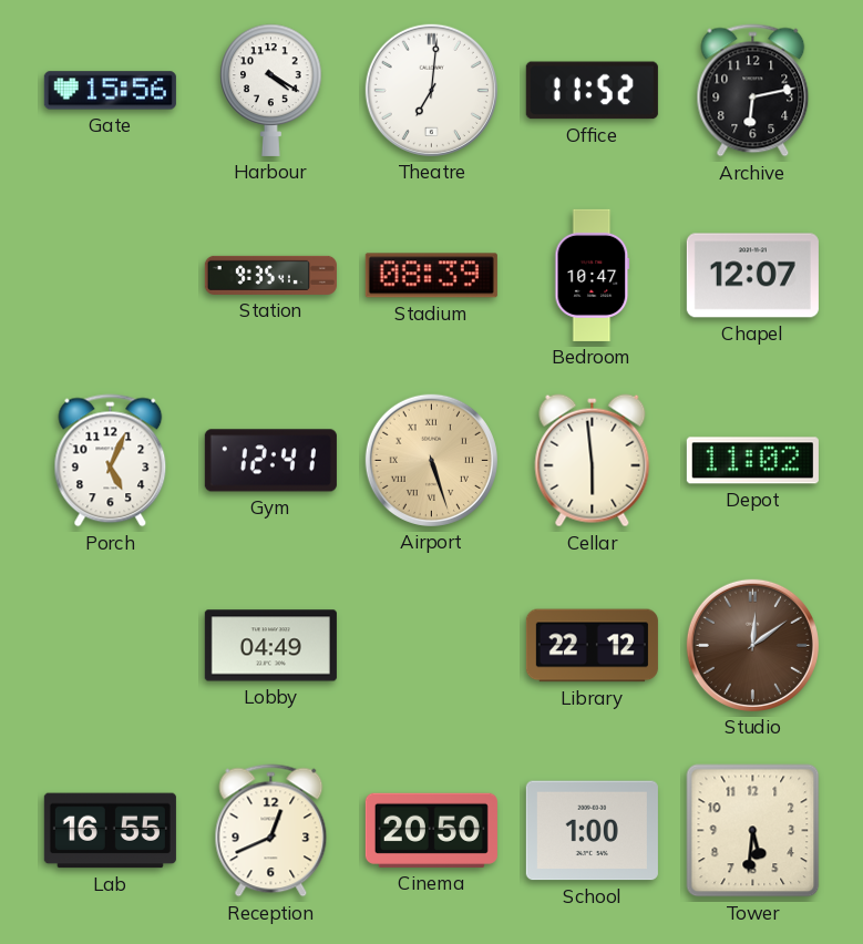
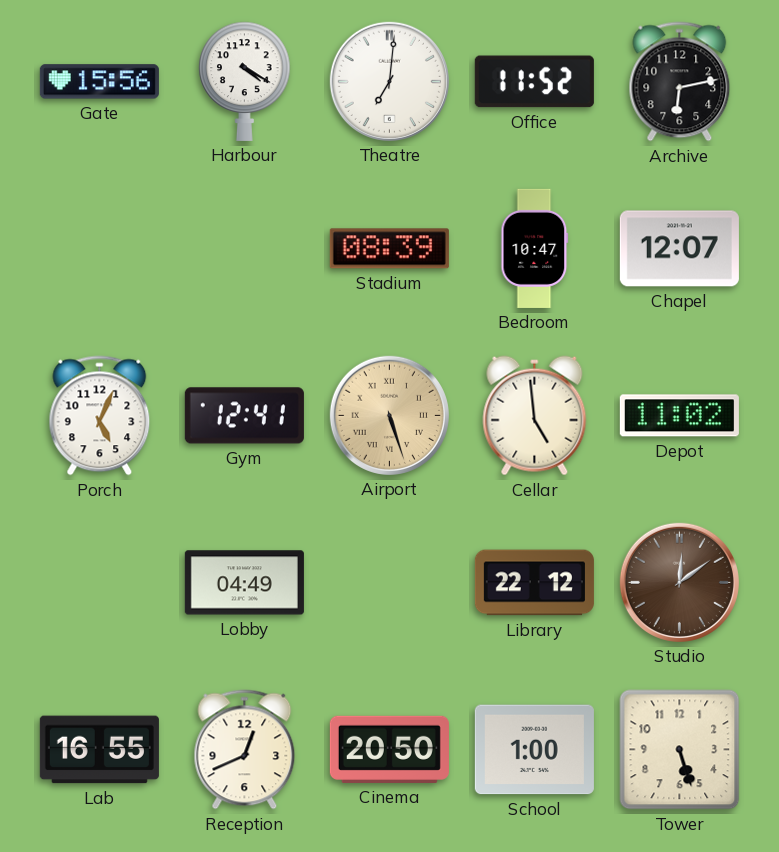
Station: 9:35 -> none (270, 275)
Cellar: 5:59 -> 4:59 (535, 416)
Tower: 5:31 -> 5:27 (680, 750)
